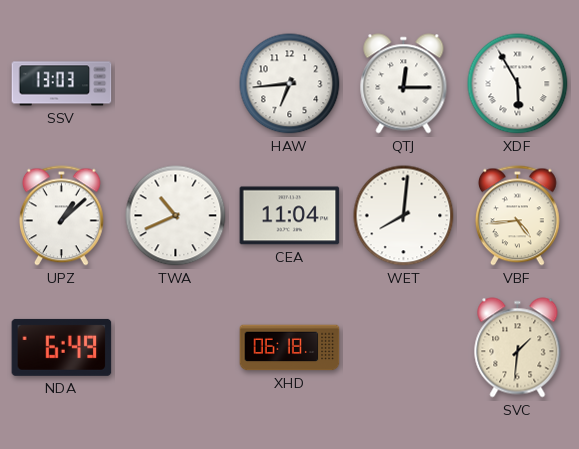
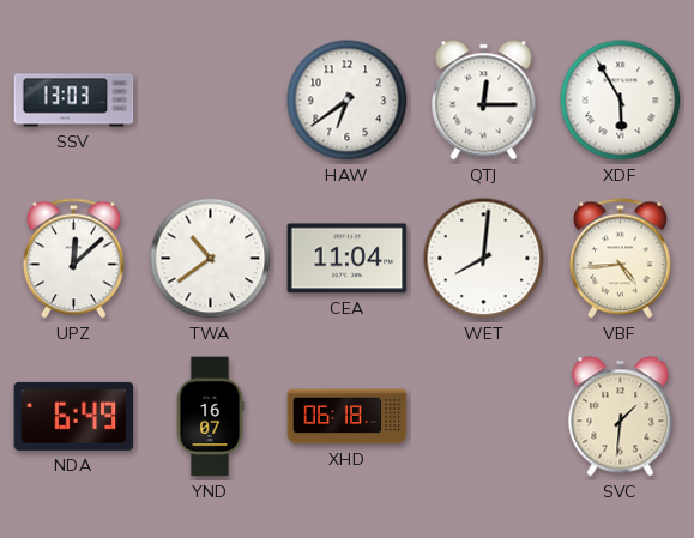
HAW: 6:44 -> 6:39 (348, 101)
UPZ: 1:08 -> 12:08 (73, 259)
TWA: 10:41 -> 10:39 (211, 259)
YND: none -> 16:07 (210, 417)
